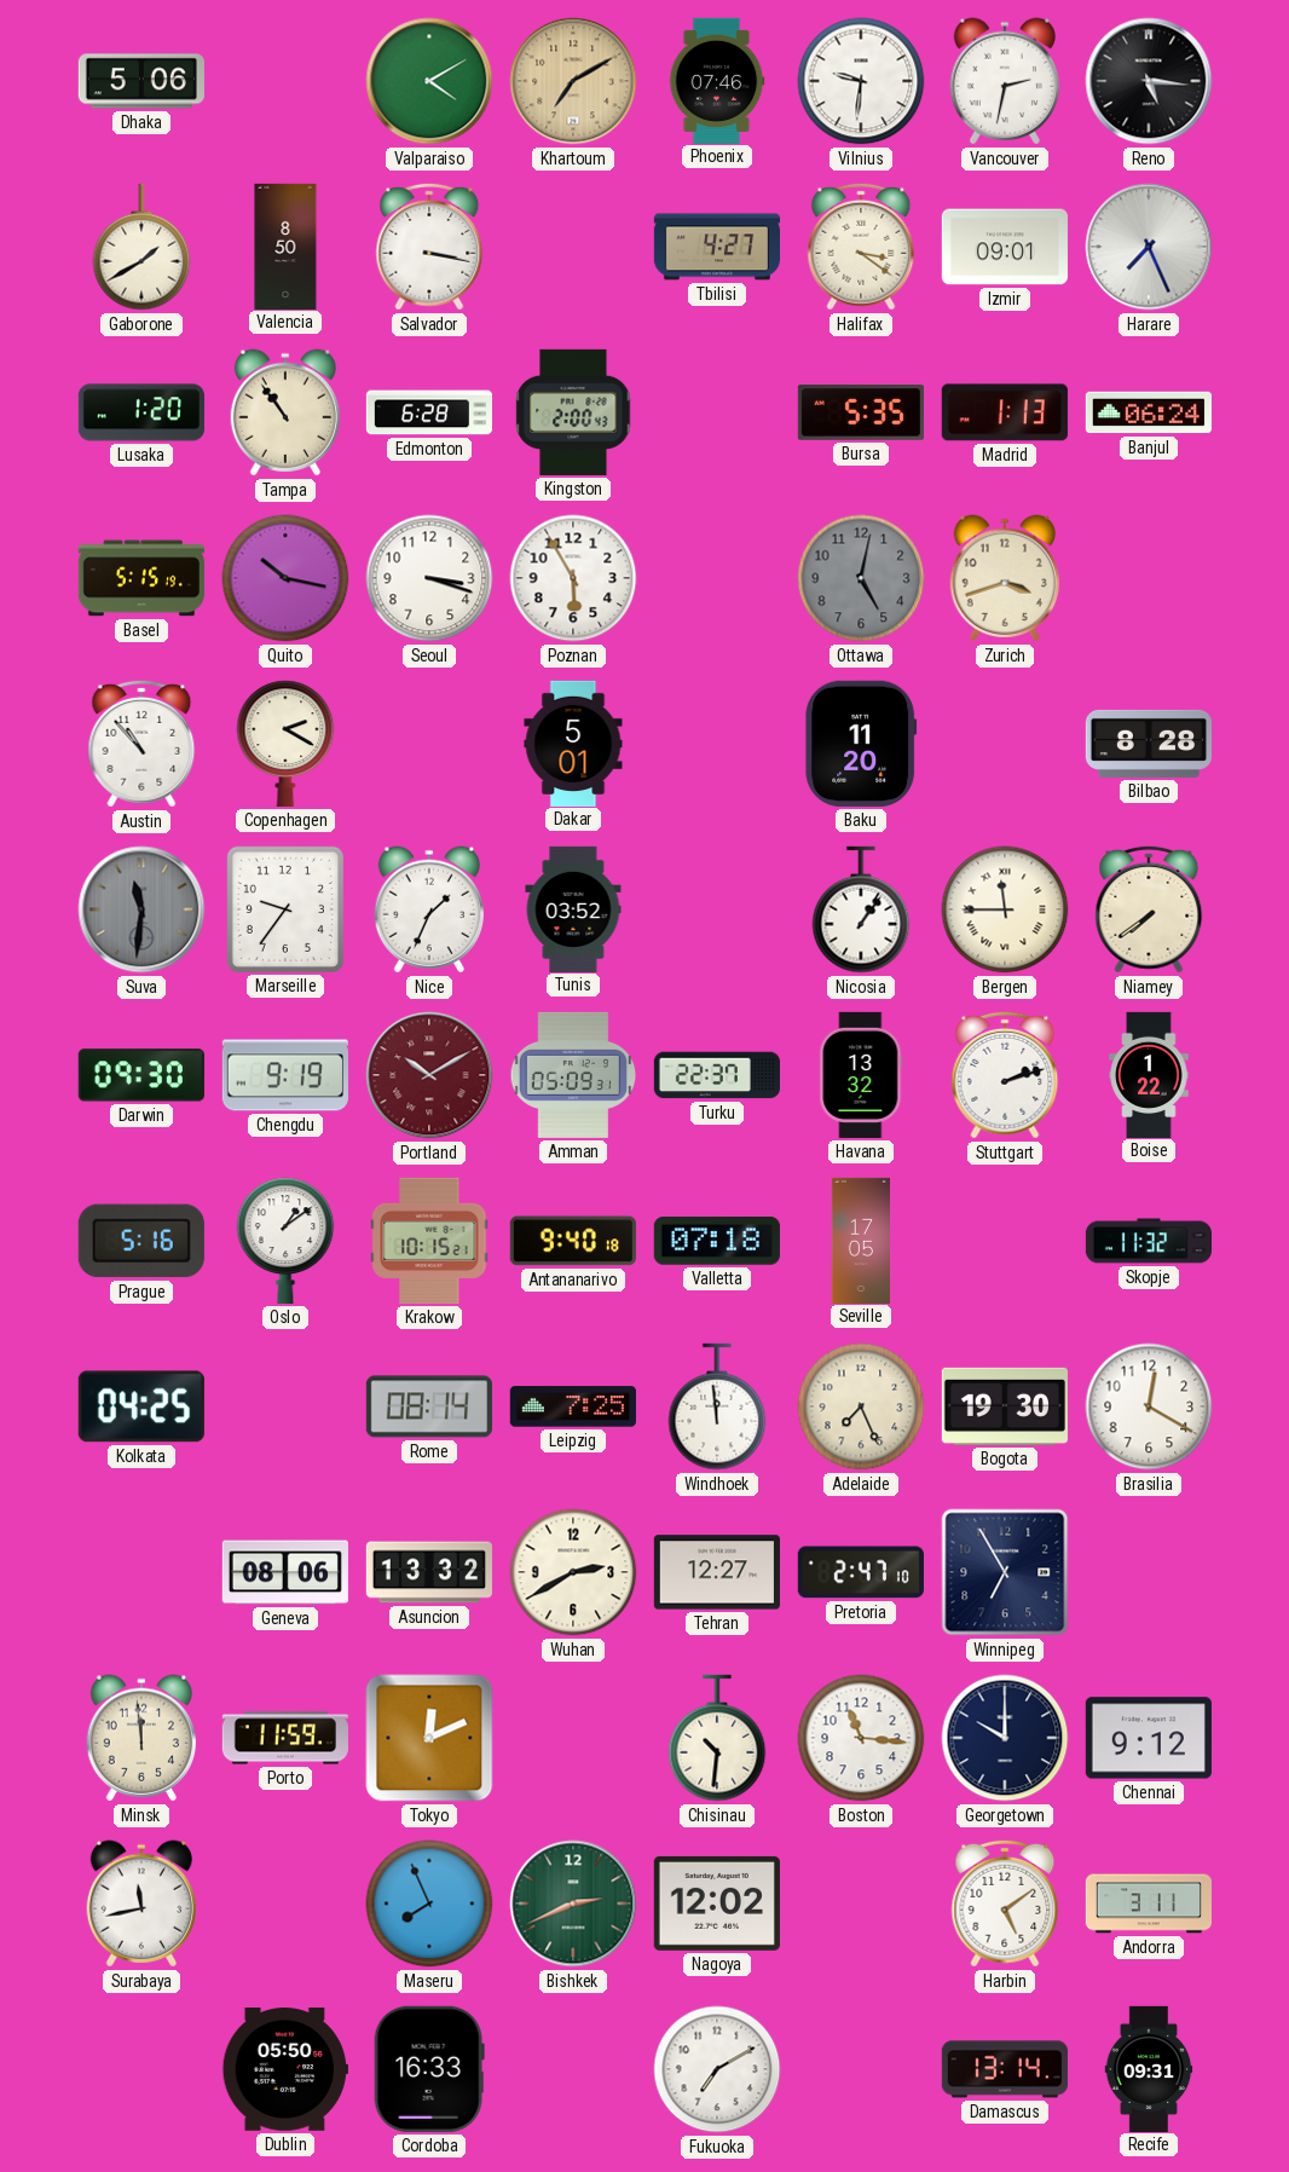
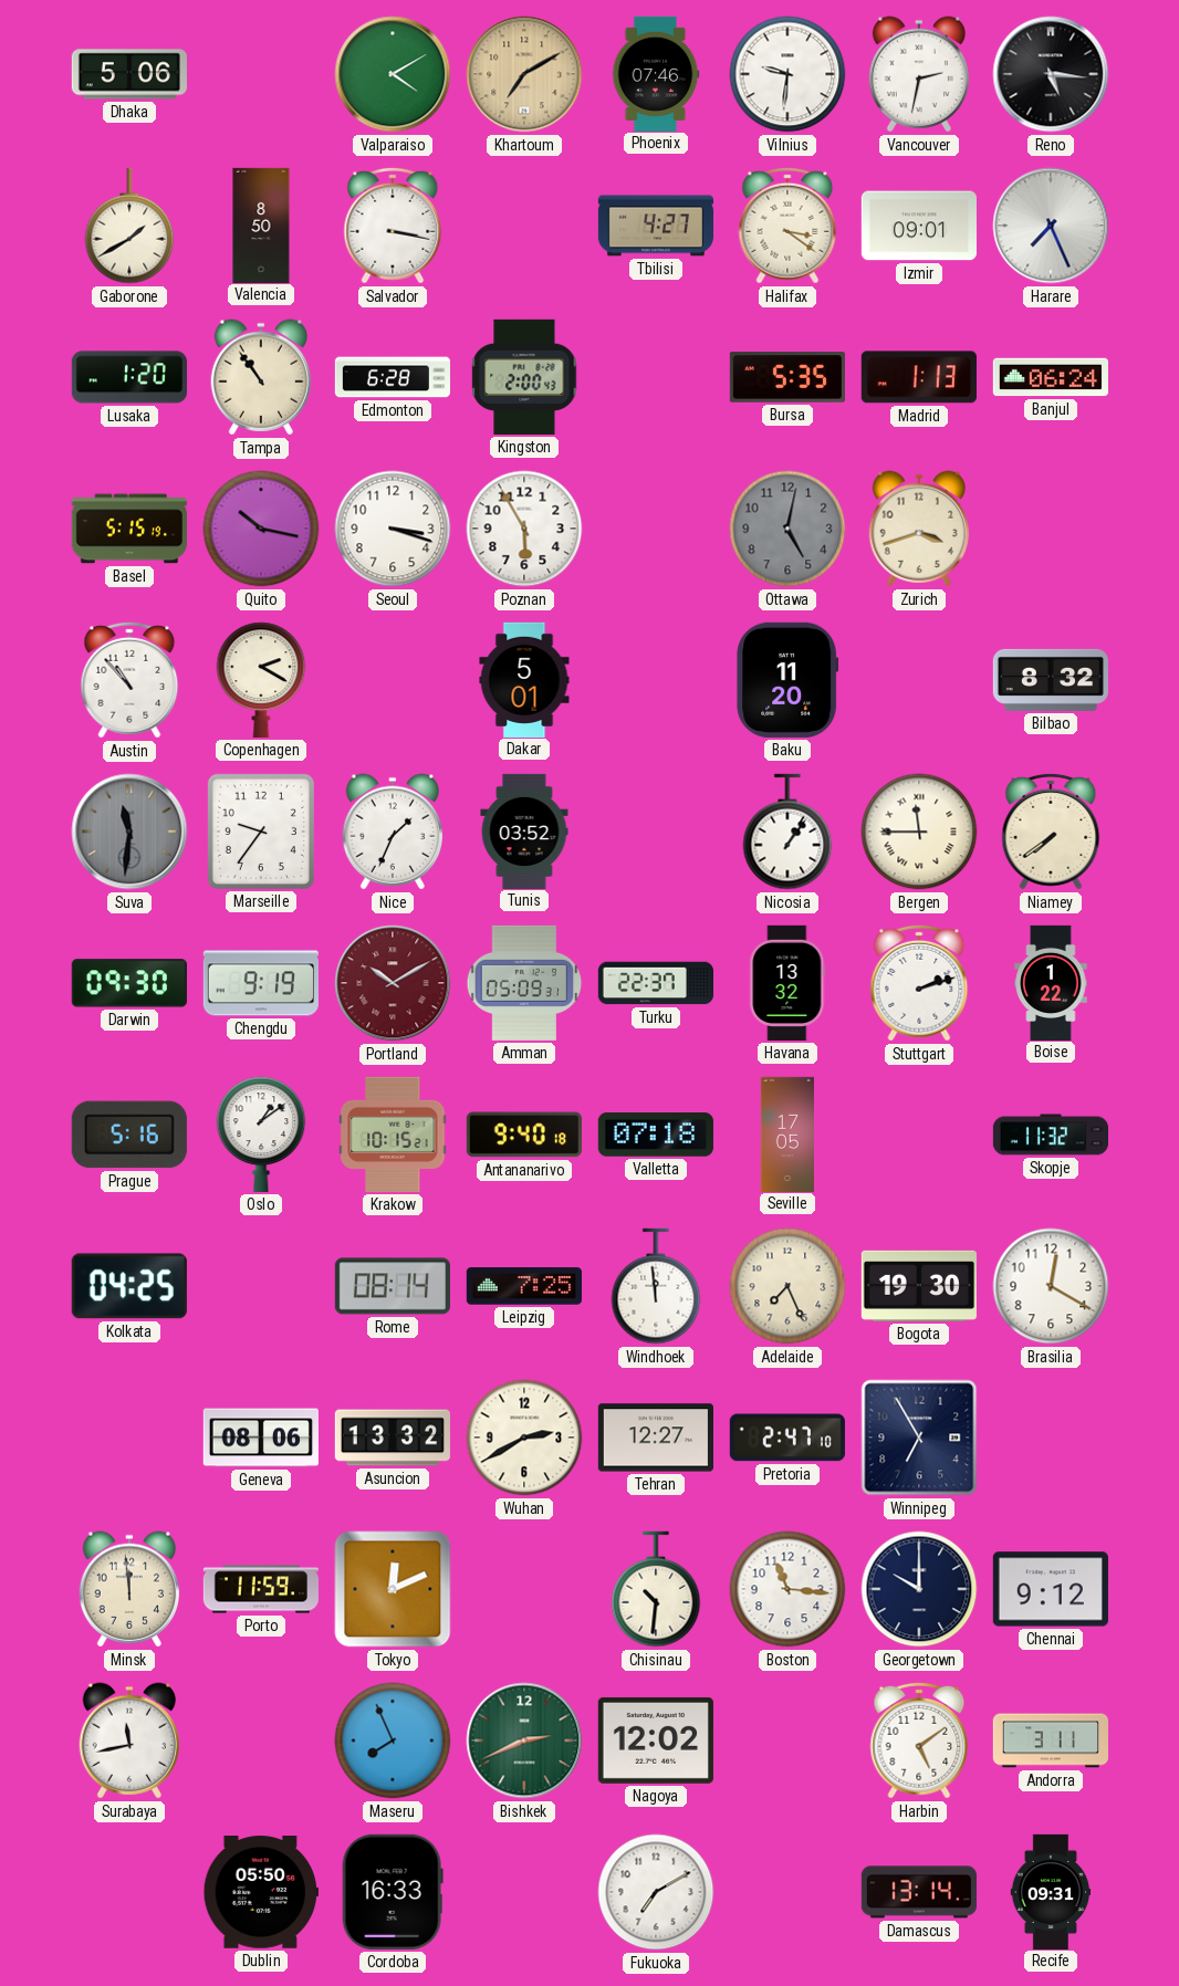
Bilbao: 8:28 -> 8:32 (1050, 680)
